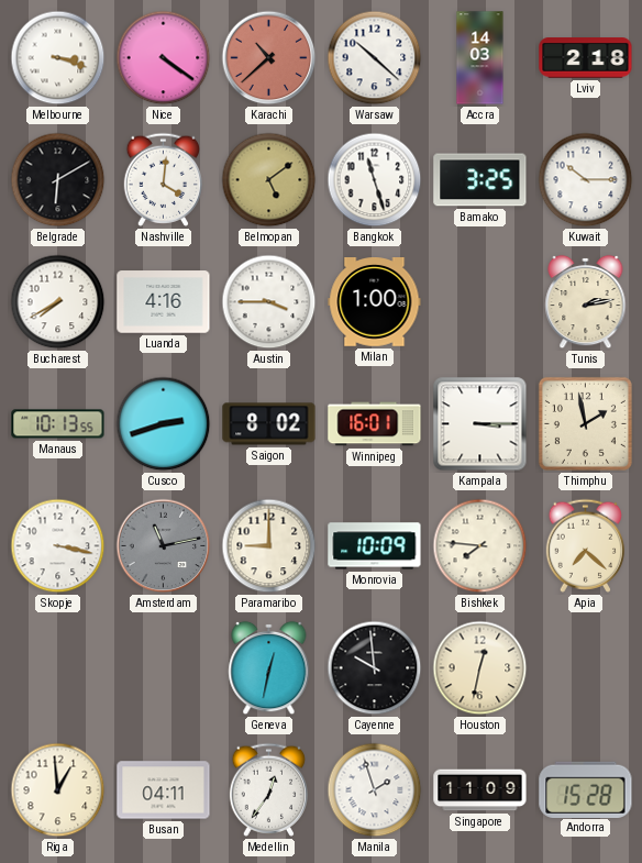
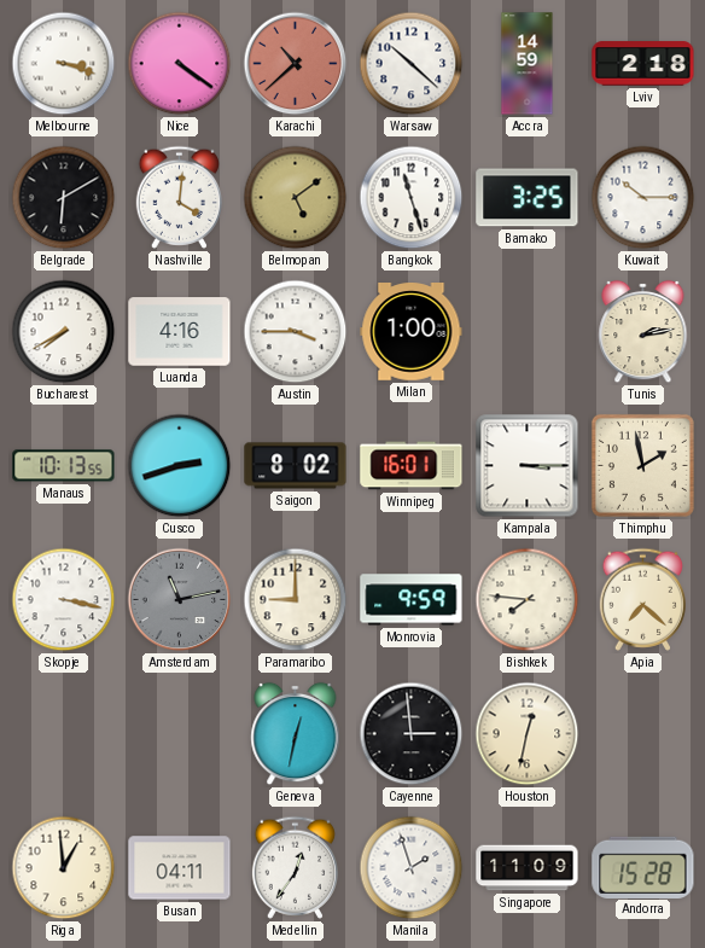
Accra: 14:03 -> 14:59 (528, 64)
Monrovia: 10:09 -> 9:59 (412, 600)
Cayenne: 9:59 -> 2:59 (412, 734)
